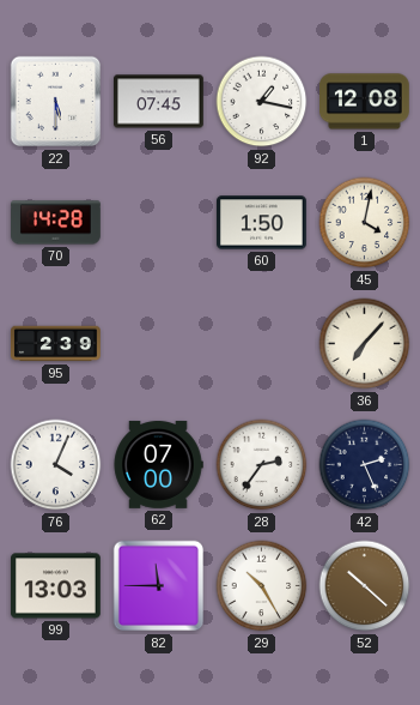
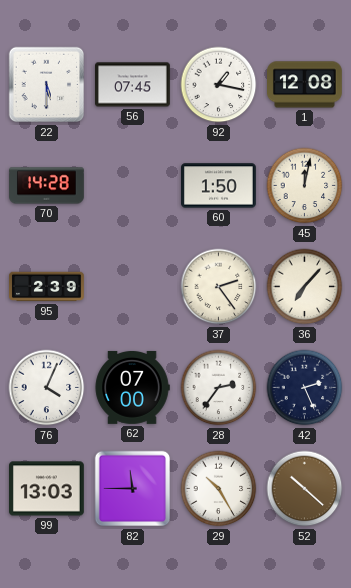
45: 4:02 -> 12:02 (305, 186)
37: none -> 2:24 (219, 287)
